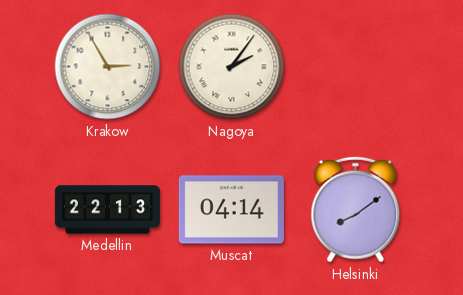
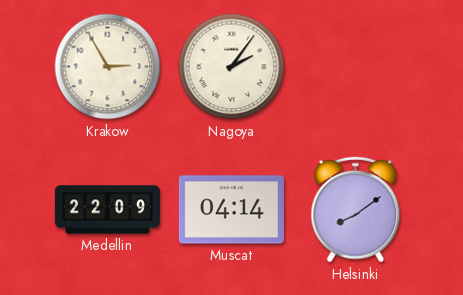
Medellin: 22:13 -> 22:09 (107, 210)
